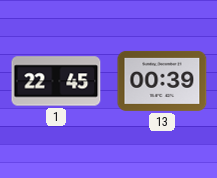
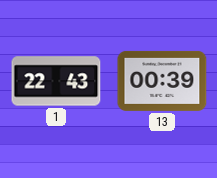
1: 22:45 -> 22:43 (56, 81)
